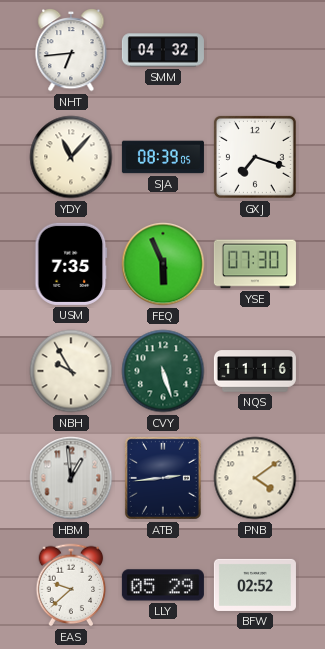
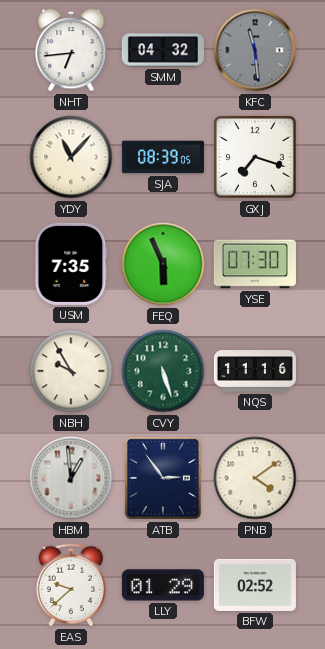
KFC: none -> 11:29 (255, 50)
ATB: 2:44 -> 2:54 (163, 478)
LLY: 05:29 -> 01:29 (163, 585)
